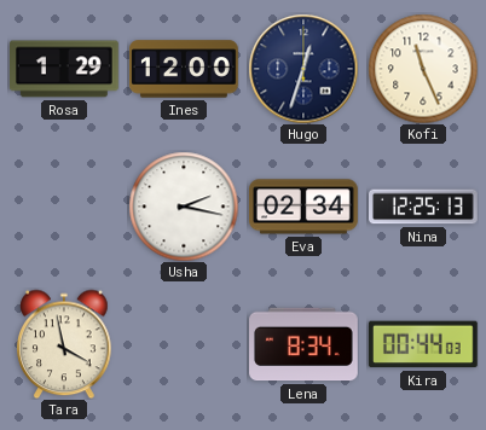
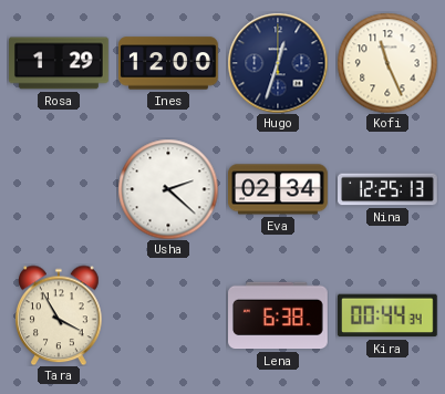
Usha: 2:17 -> 2:22 (168, 189)
Tara: 3:58 -> 3:55 (59, 315)
Lena: 8:34 -> 6:38 (279, 315)
Kira: 00:44:03 -> 00:44:34 (387, 315)
